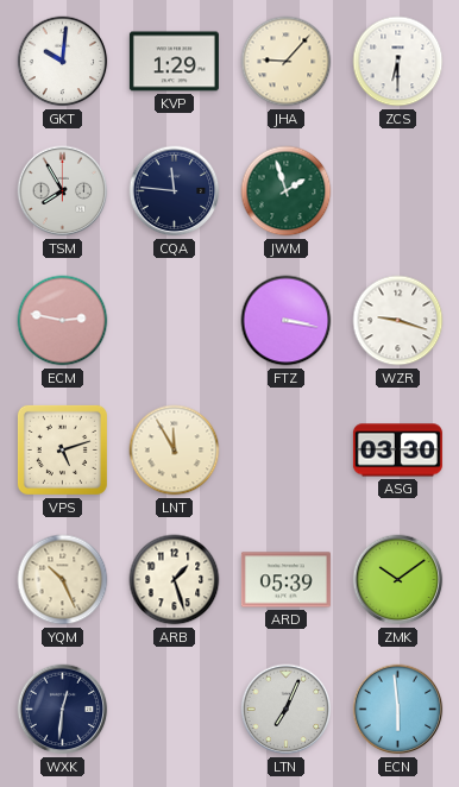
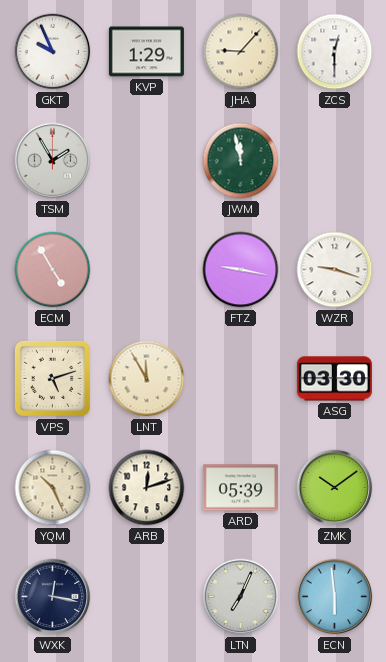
GKT: 10:01 -> 9:56 (53, 52)
ZCS: 6:30 -> 12:30 (335, 52)
TSM: 7:55 -> 1:55 (53, 161)
CQA: 11:46 -> none (175, 191)
JWM: 1:57 -> 11:58 (241, 161)
ECM: 2:47 -> 4:55 (53, 270)
FTZ: 3:17 -> 9:17 (241, 270)
ARB: 1:27 -> 12:12 (147, 488)
WXK: 12:31 -> 12:17 (53, 597)
